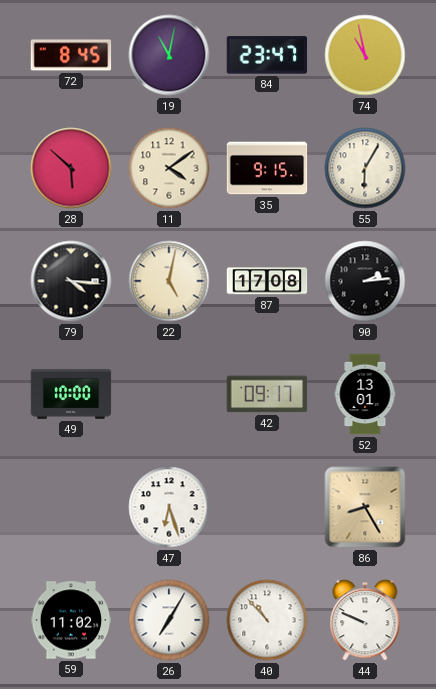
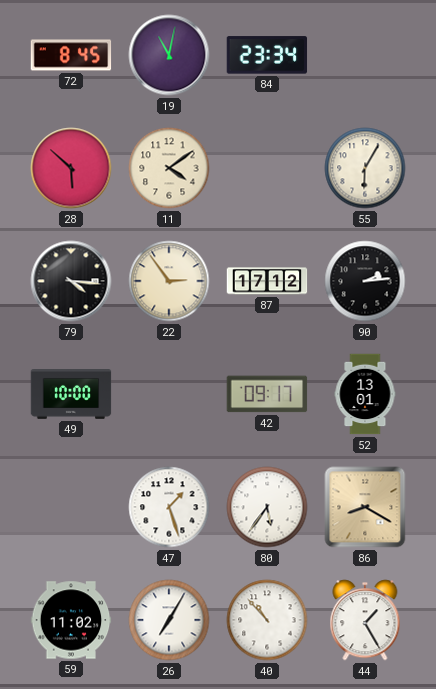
84: 23:47 -> 23:34 (267, 55)
74: 10:58 -> none (365, 55)
35: 9:15 -> none (267, 168)
22: 5:02 -> 2:54 (169, 281)
87: 17:08 -> 17:12 (267, 281)
47: 6:27 -> 1:27 (169, 507)
80: none -> 5:36 (267, 507)
86: 8:25 -> 8:20 (365, 507)
44: 9:49 -> 1:25 (365, 620)
